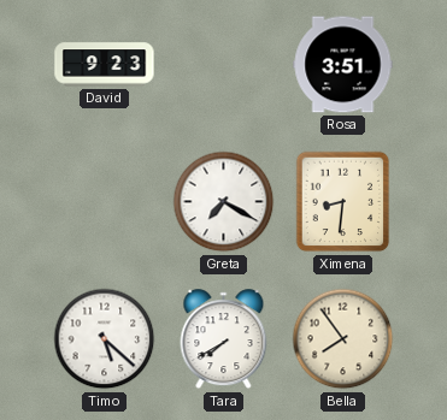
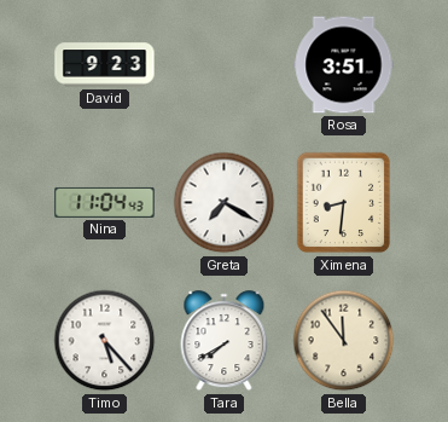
Nina: none -> 11:04 (105, 202)
Timo: 5:22 -> 5:23 (105, 341)
Bella: 7:54 -> 11:54 (344, 341)
